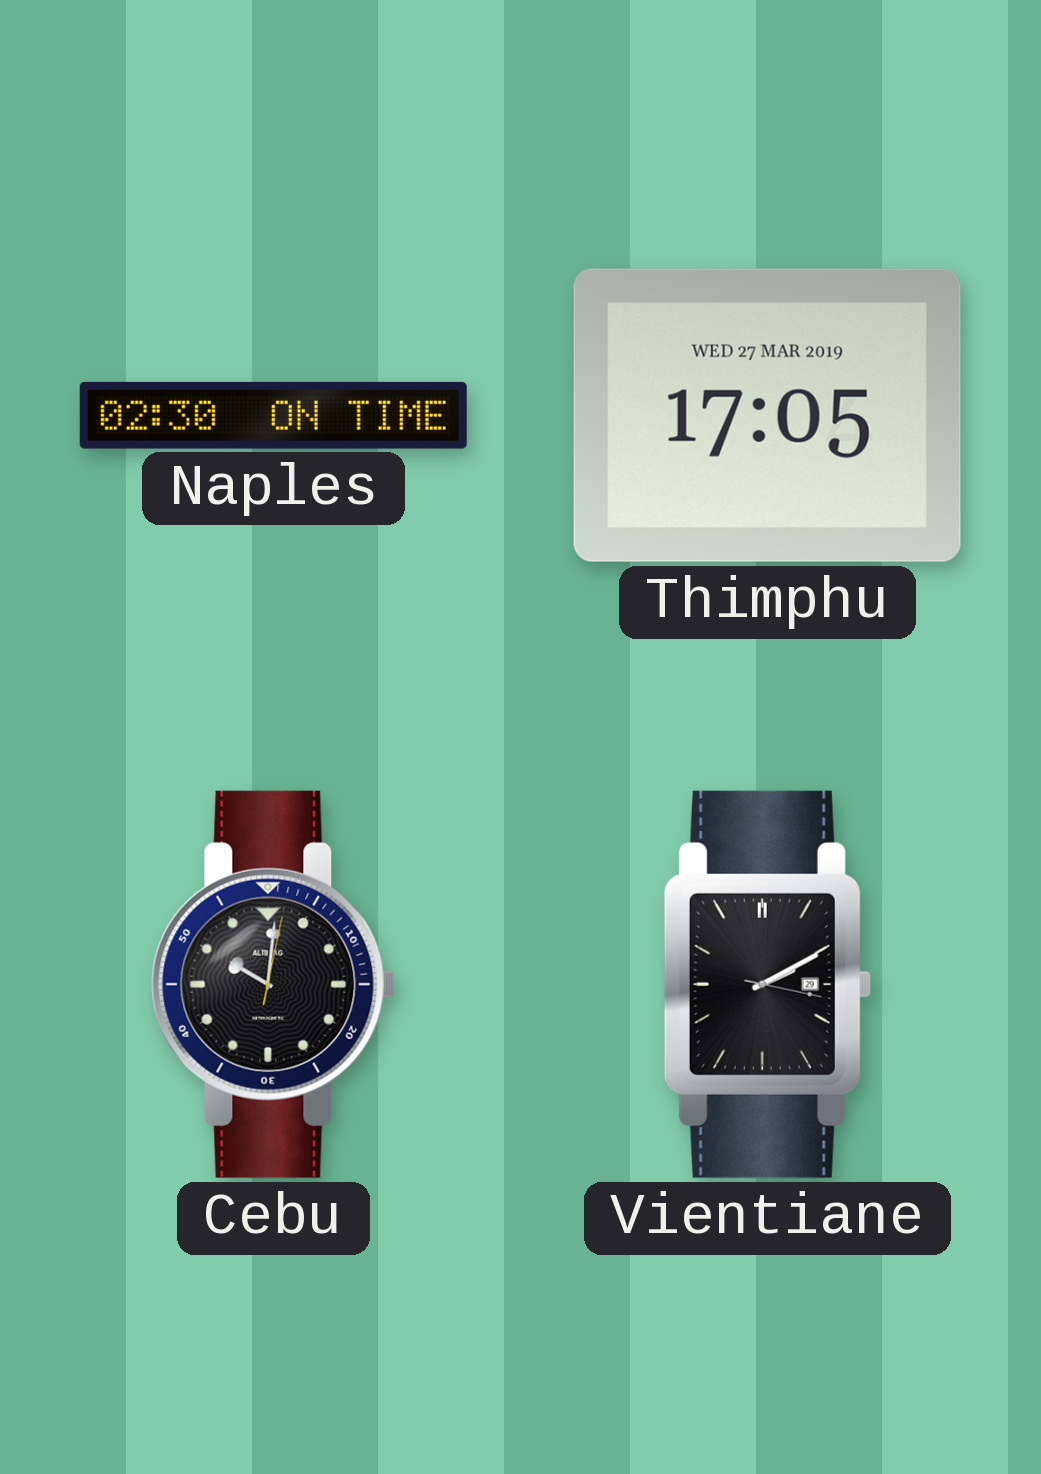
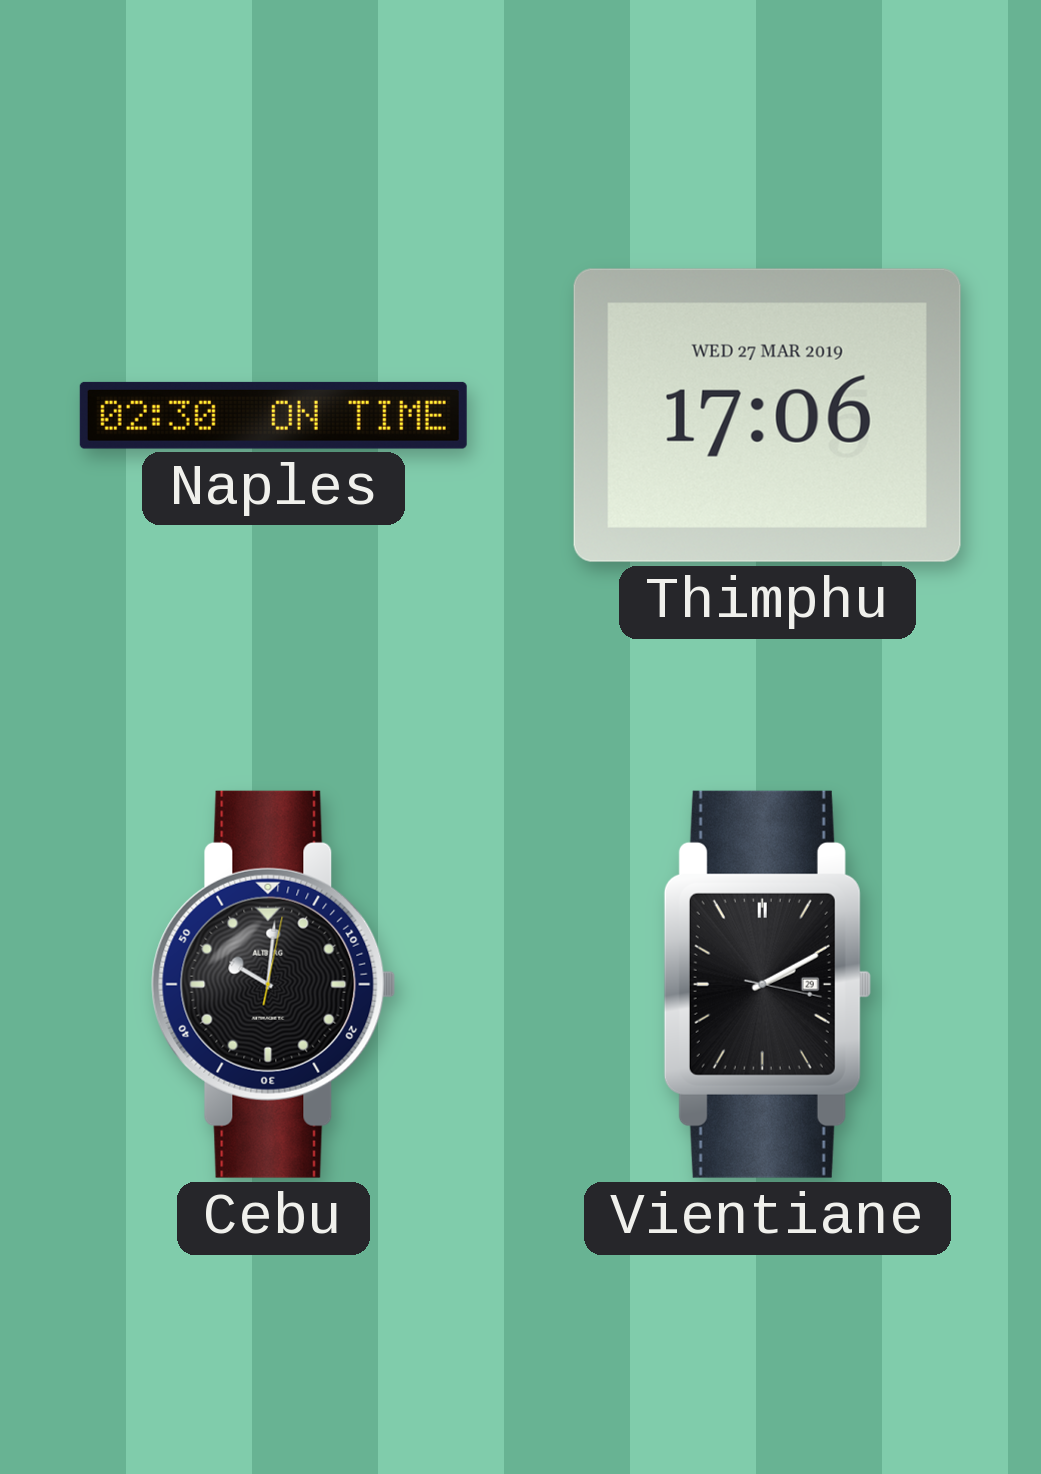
Thimphu: 17:05 -> 17:06 (767, 415)
